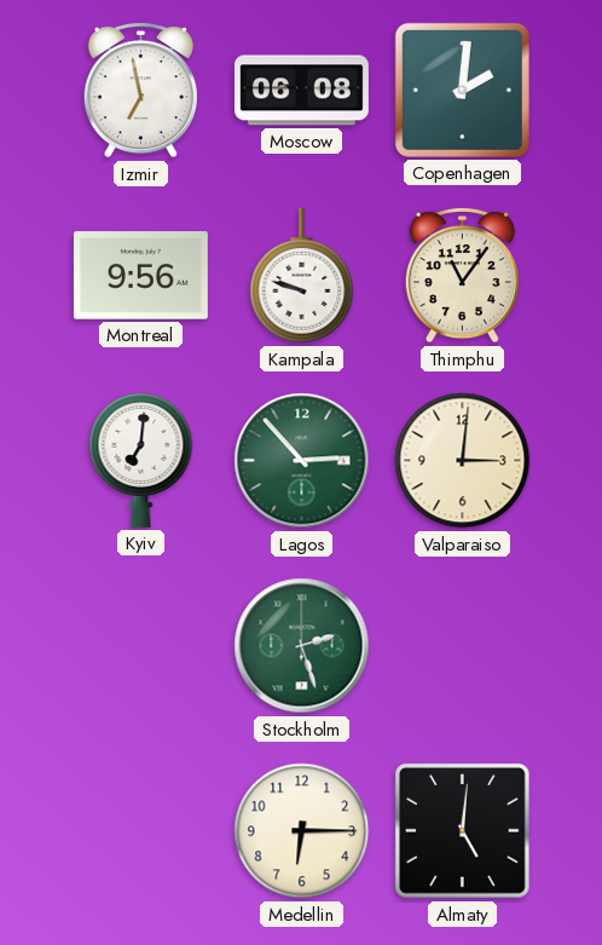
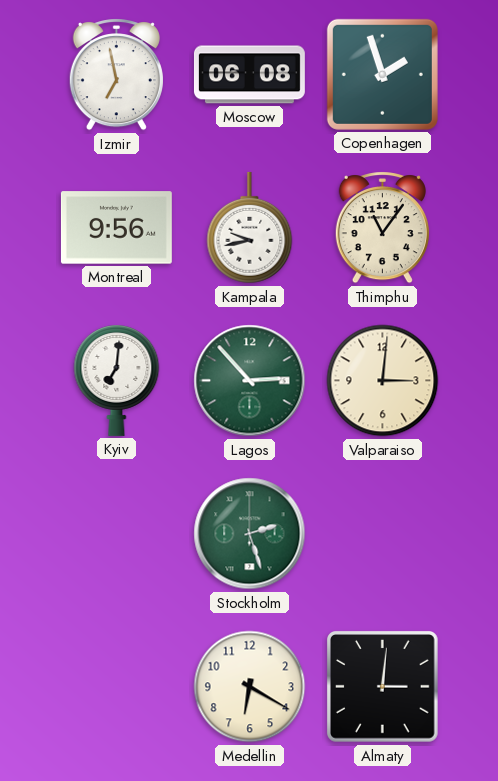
Copenhagen: 2:01 -> 1:57 (382, 74)
Kampala: 9:48 -> 9:43 (250, 228)
Medellin: 6:15 -> 6:20 (250, 687)
Almaty: 5:01 -> 3:01 (383, 687)
